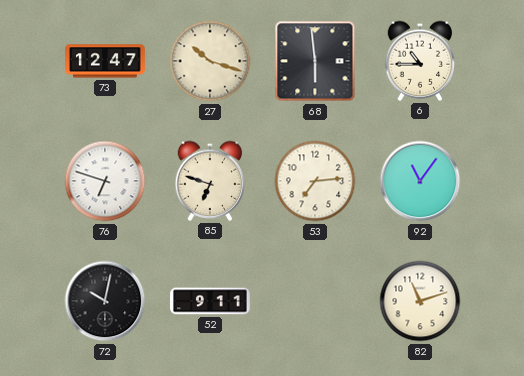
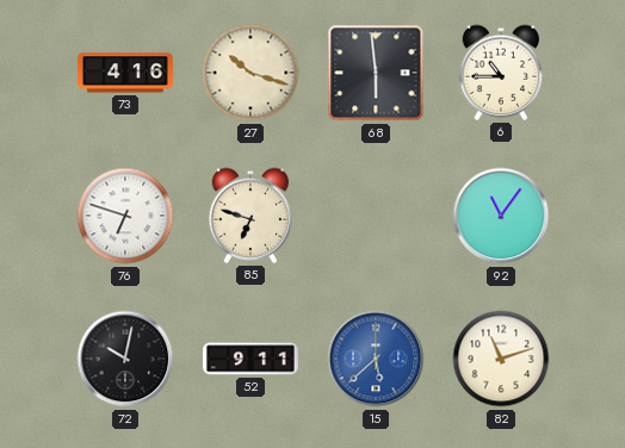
73: 12:47 -> 4:16 (125, 73)
53: 7:14 -> none (315, 181)
15: none -> 5:38 (376, 359)
